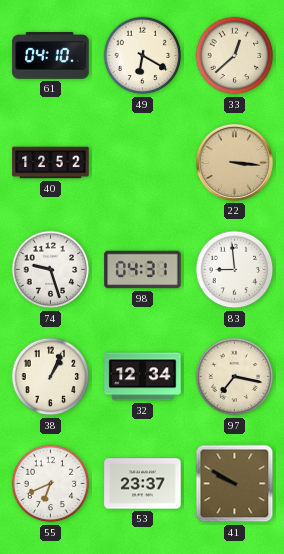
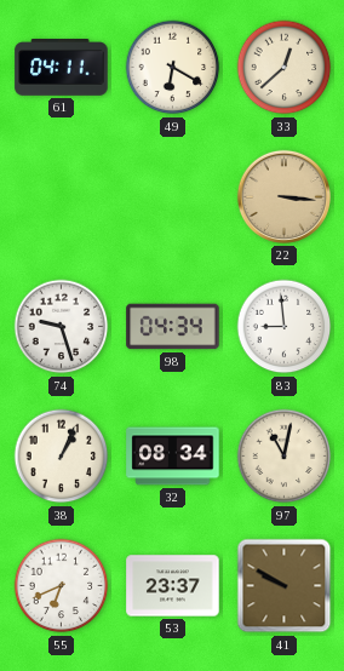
61: 04:10 -> 04:11 (62, 68)
40: 12:52 -> none (51, 163)
98: 04:31 -> 04:34 (173, 327)
32: 12:34 -> 08:34 (173, 457)
97: 7:17 -> 11:02 (285, 457)
